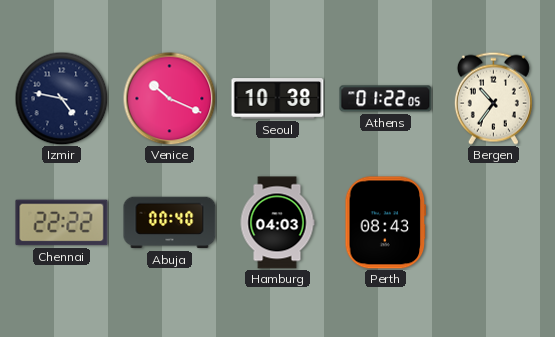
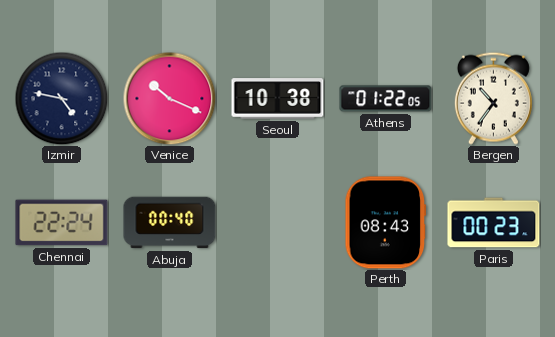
Chennai: 22:22 -> 22:24 (62, 223)
Hamburg: 04:03 -> none (277, 223)
Paris: none -> 00:23 (494, 223)
